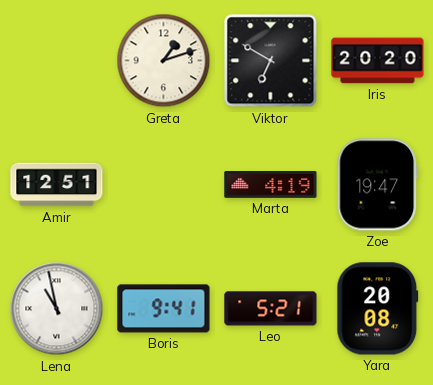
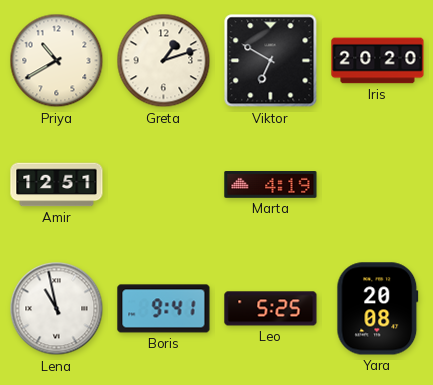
Priya: none -> 10:40 (57, 61)
Zoe: 19:47 -> none (377, 185)
Leo: 5:21 -> 5:25 (271, 309)
